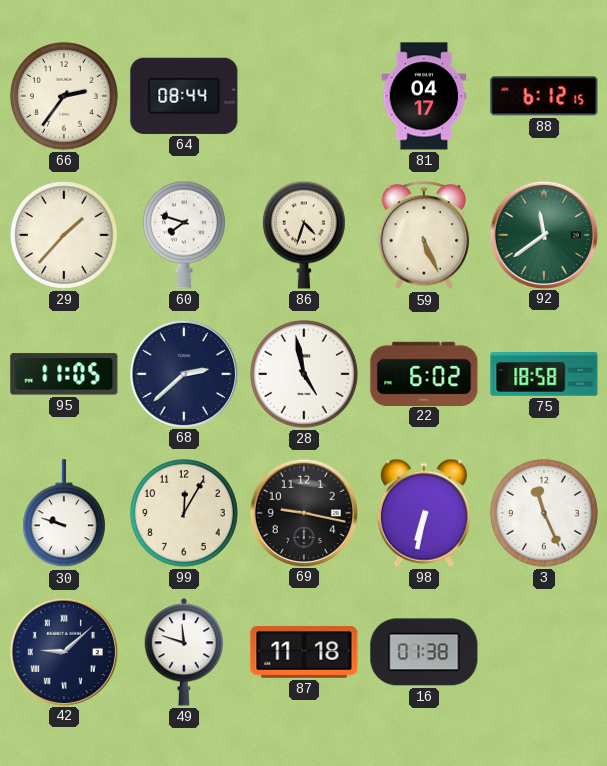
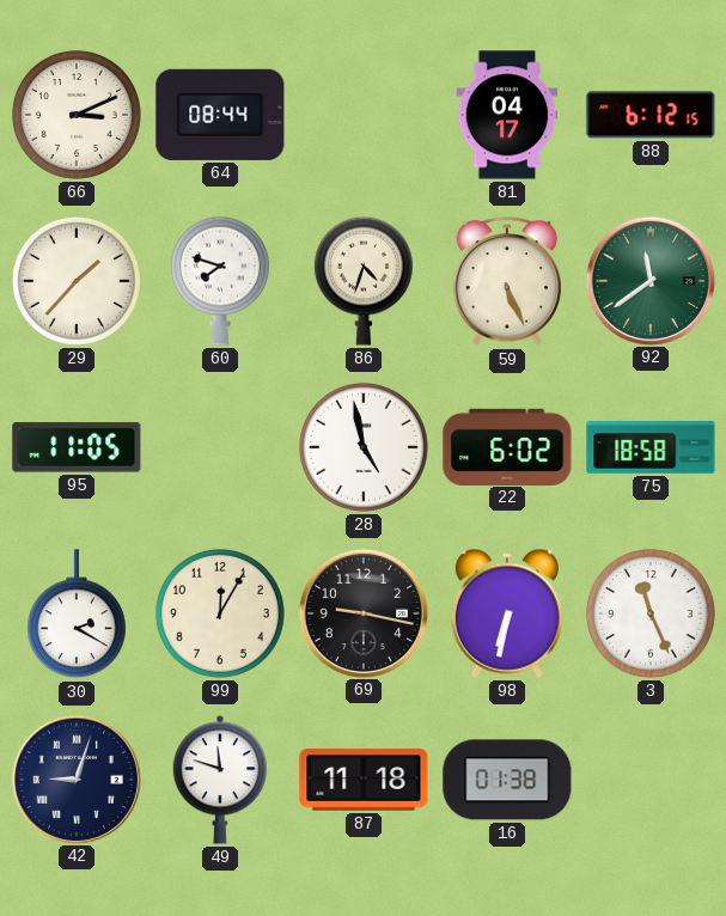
66: 2:36 -> 3:11 (77, 115)
68: 2:38 -> none (183, 373)
30: 9:48 -> 2:20 (77, 615)
42: 9:08 -> 9:03 (75, 778)
